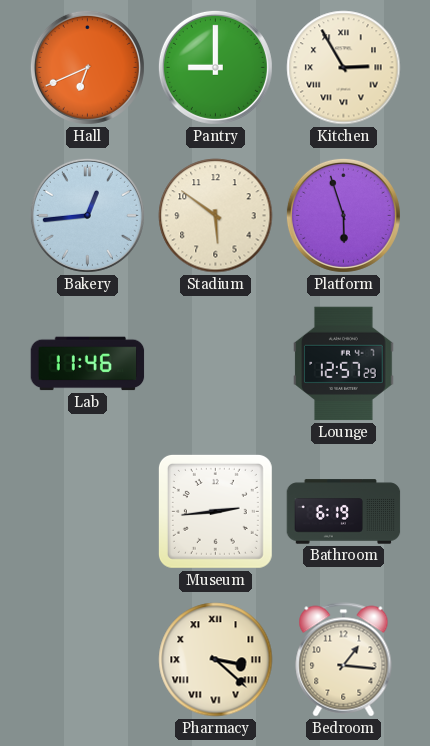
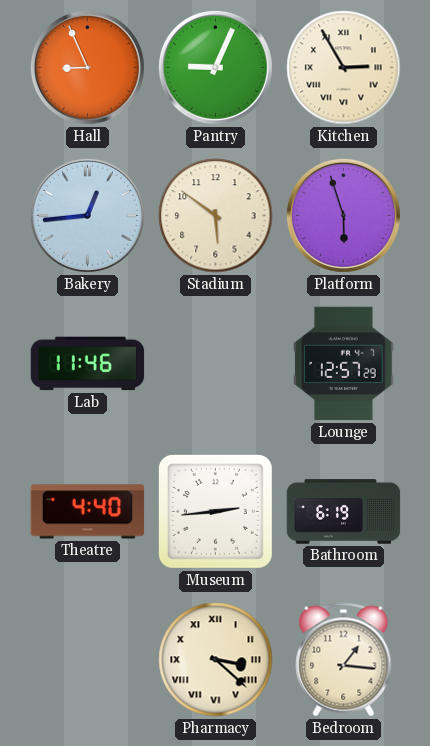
Hall: 6:41 -> 8:56 (87, 67)
Pantry: 9:00 -> 9:04 (215, 67)
Theatre: none -> 4:40 (88, 512)
